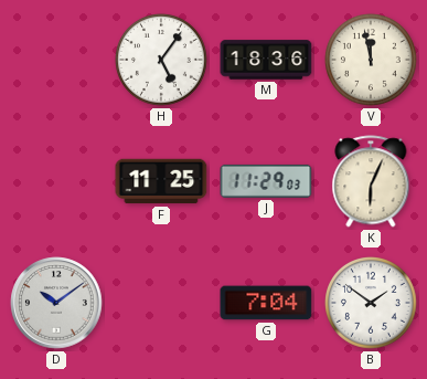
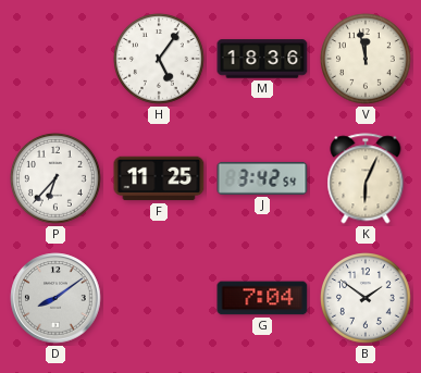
P: none -> 6:37 (57, 179)
J: 11:29 -> 3:42 (262, 178)
D: 10:09 -> 8:09 (55, 298)
